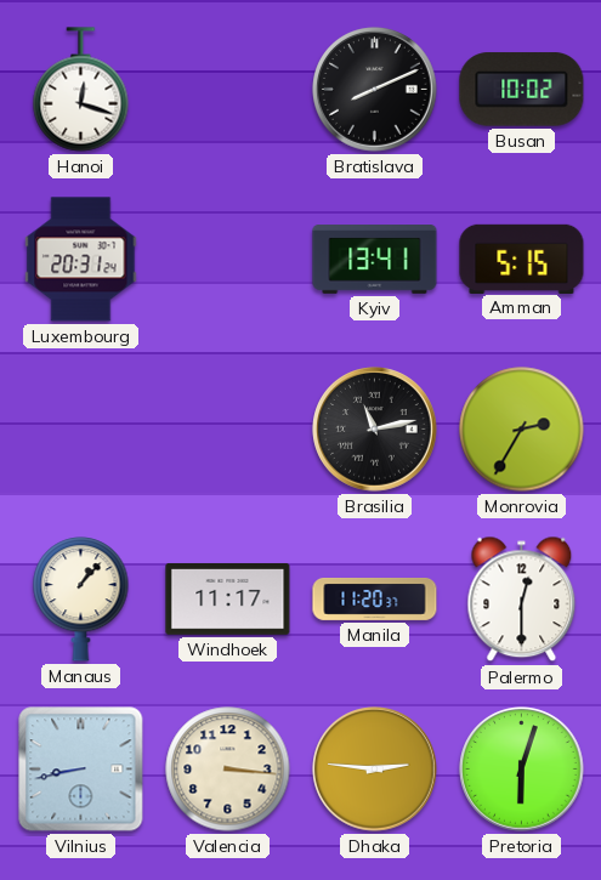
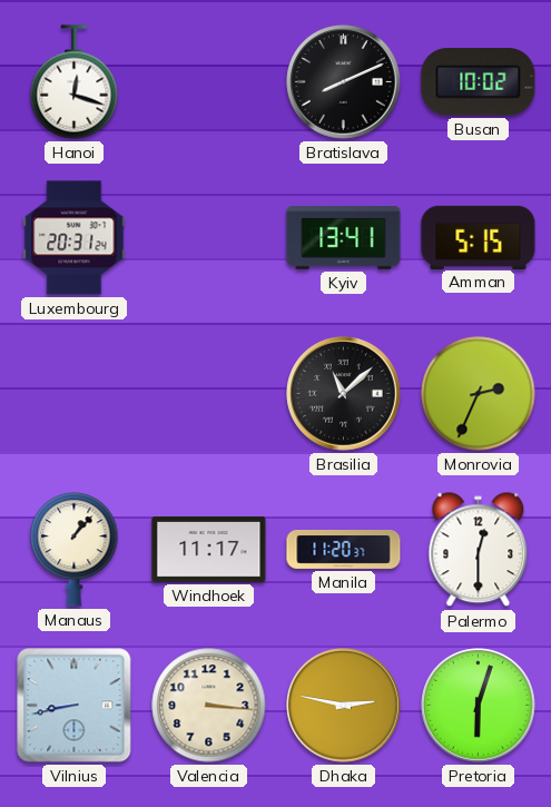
Brasilia: 11:13 -> 11:08 (344, 394)
Monrovia: 2:35 -> 2:34 (479, 394)
Dhaka: 2:46 -> 2:47 (344, 706)
